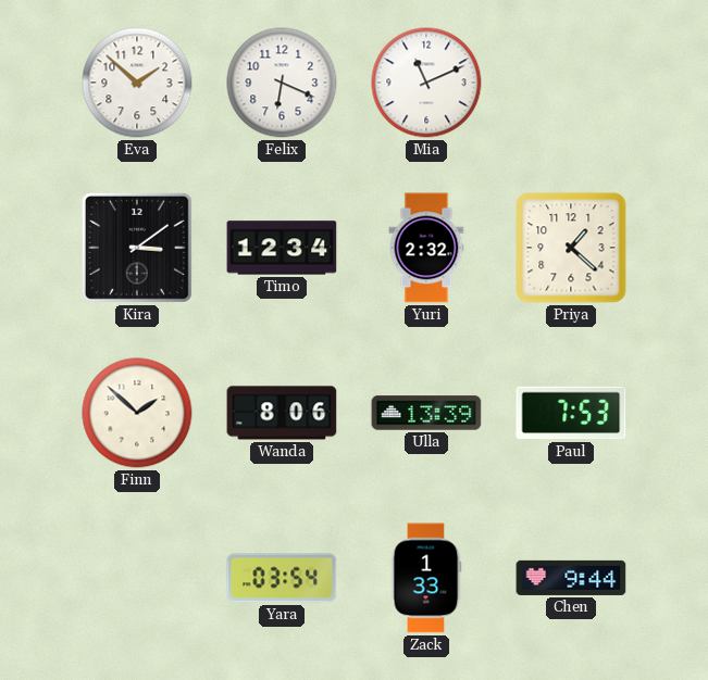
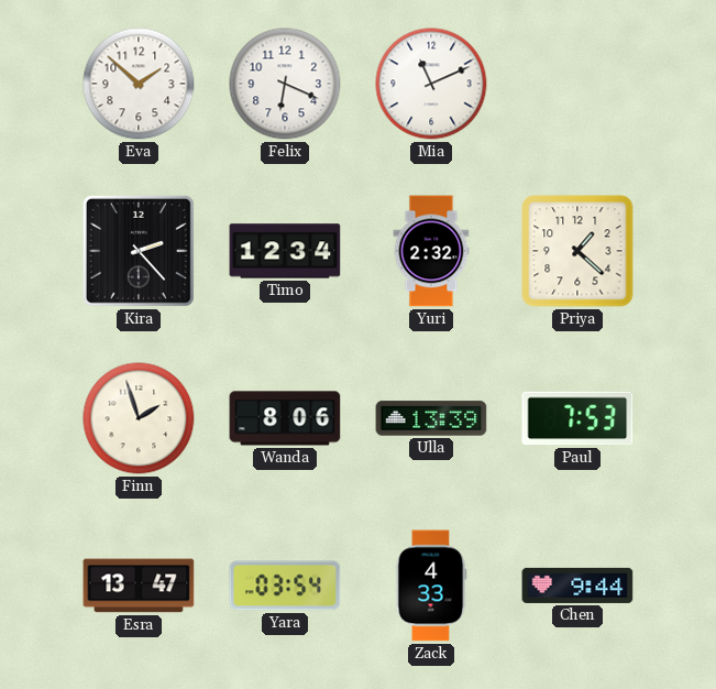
Kira: 3:09 -> 2:23 (139, 251)
Finn: 1:52 -> 1:57 (139, 418)
Esra: none -> 13:47 (139, 586)
Zack: 1:33 -> 4:33 (431, 586)
